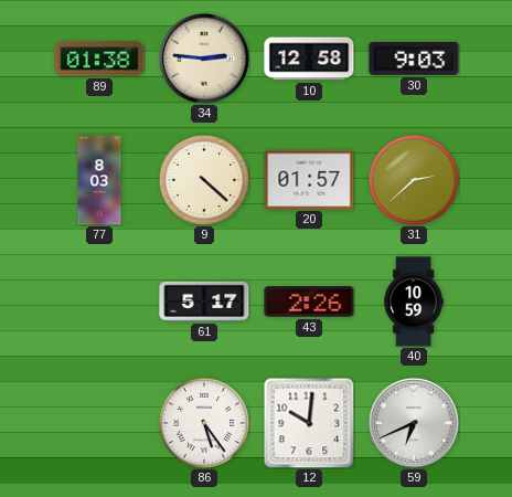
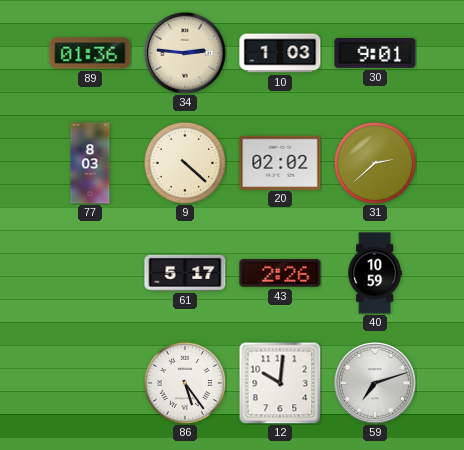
89: 01:38 -> 01:36 (90, 53)
10: 12:58 -> 1:03 (280, 53)
30: 9:03 -> 9:01 (375, 53)
20: 01:57 -> 02:02 (280, 162)
59: 6:41 -> 7:12 (375, 383)
